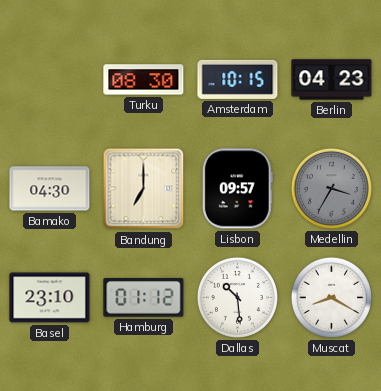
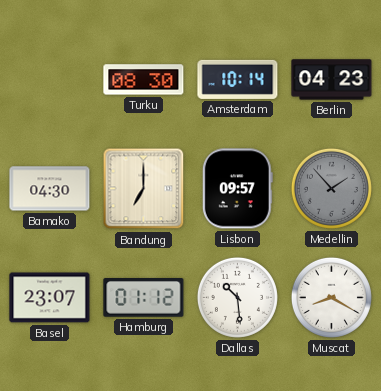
Amsterdam: 10:15 -> 10:14 (238, 79)
Medellin: 3:35 -> 1:53 (331, 188)
Basel: 23:10 -> 23:07 (50, 298)
